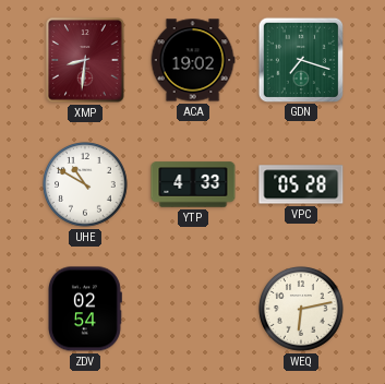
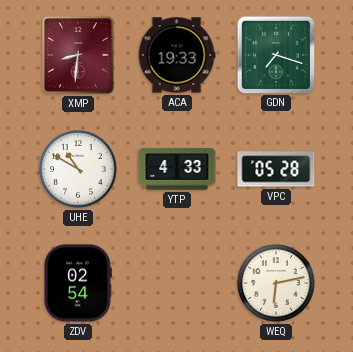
ACA: 19:02 -> 19:33 (177, 55)
